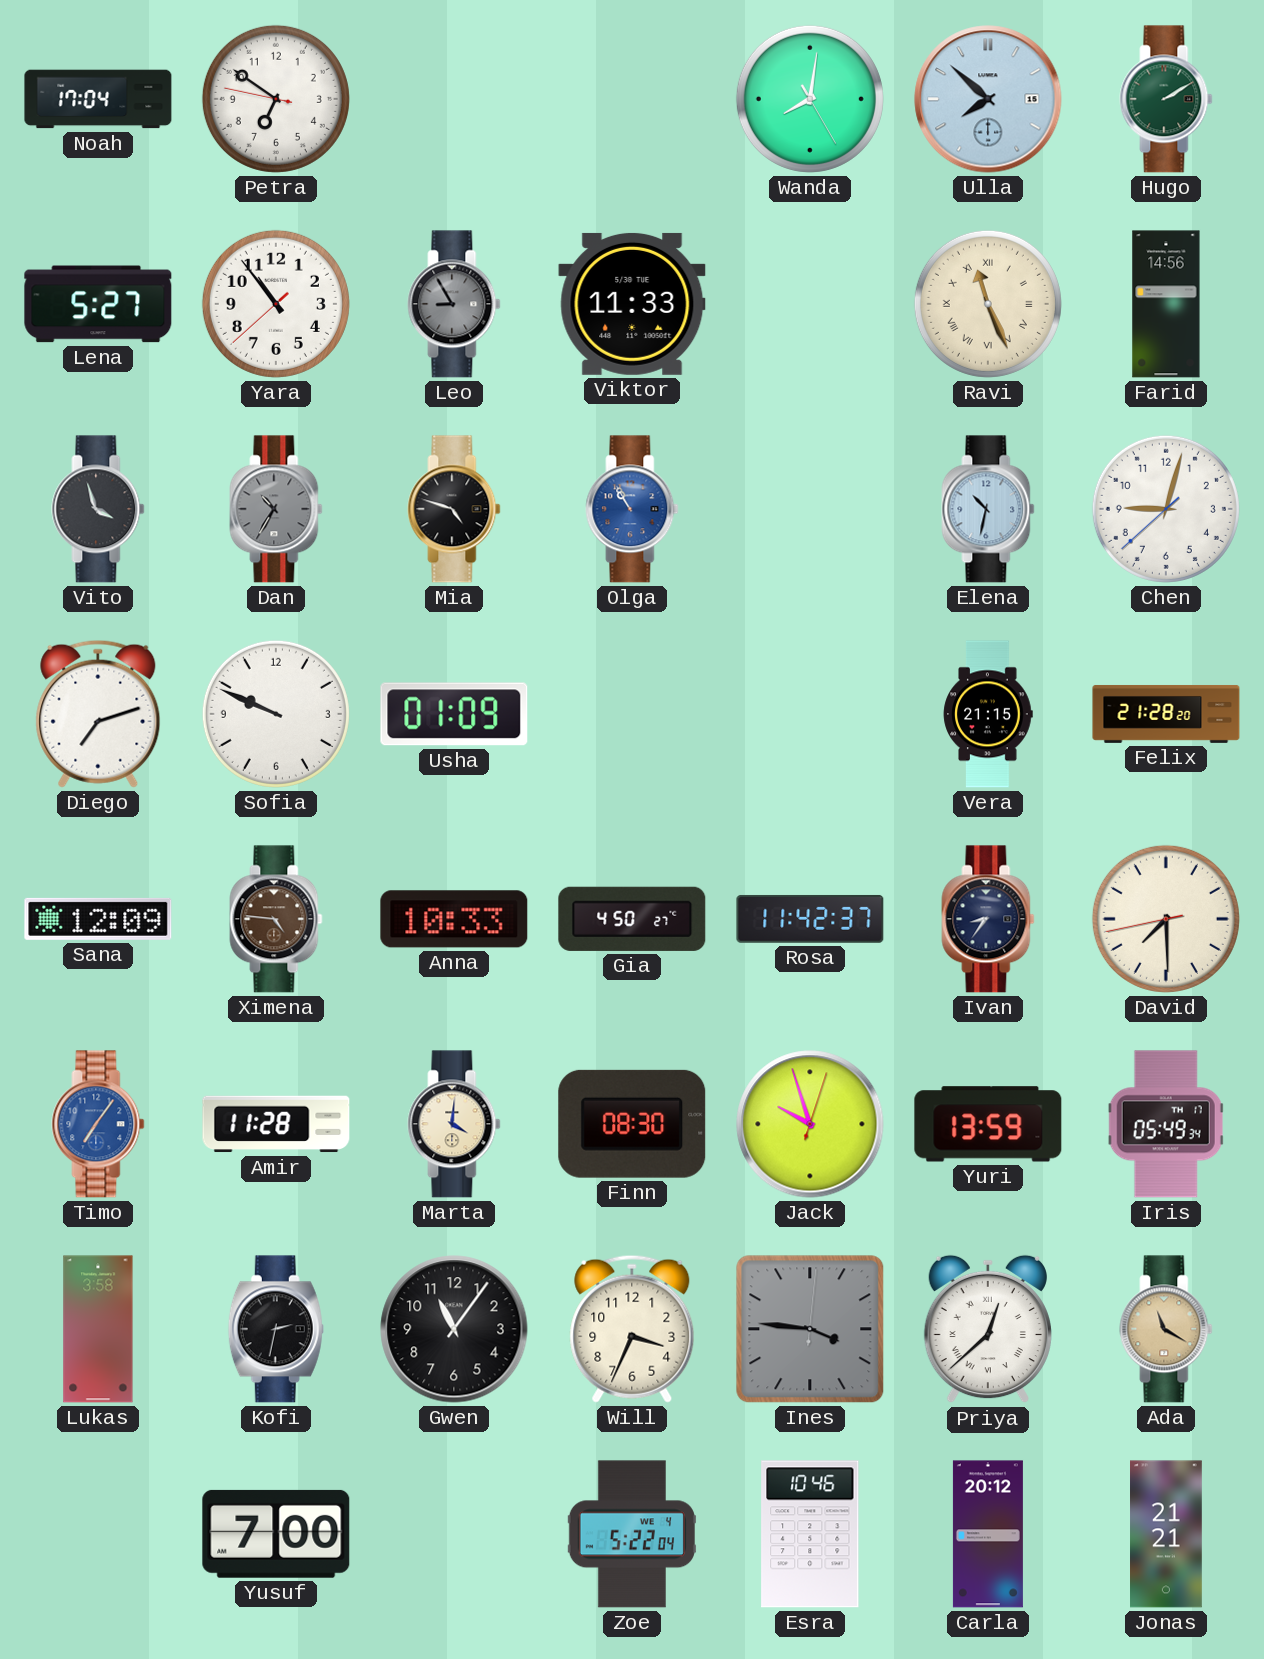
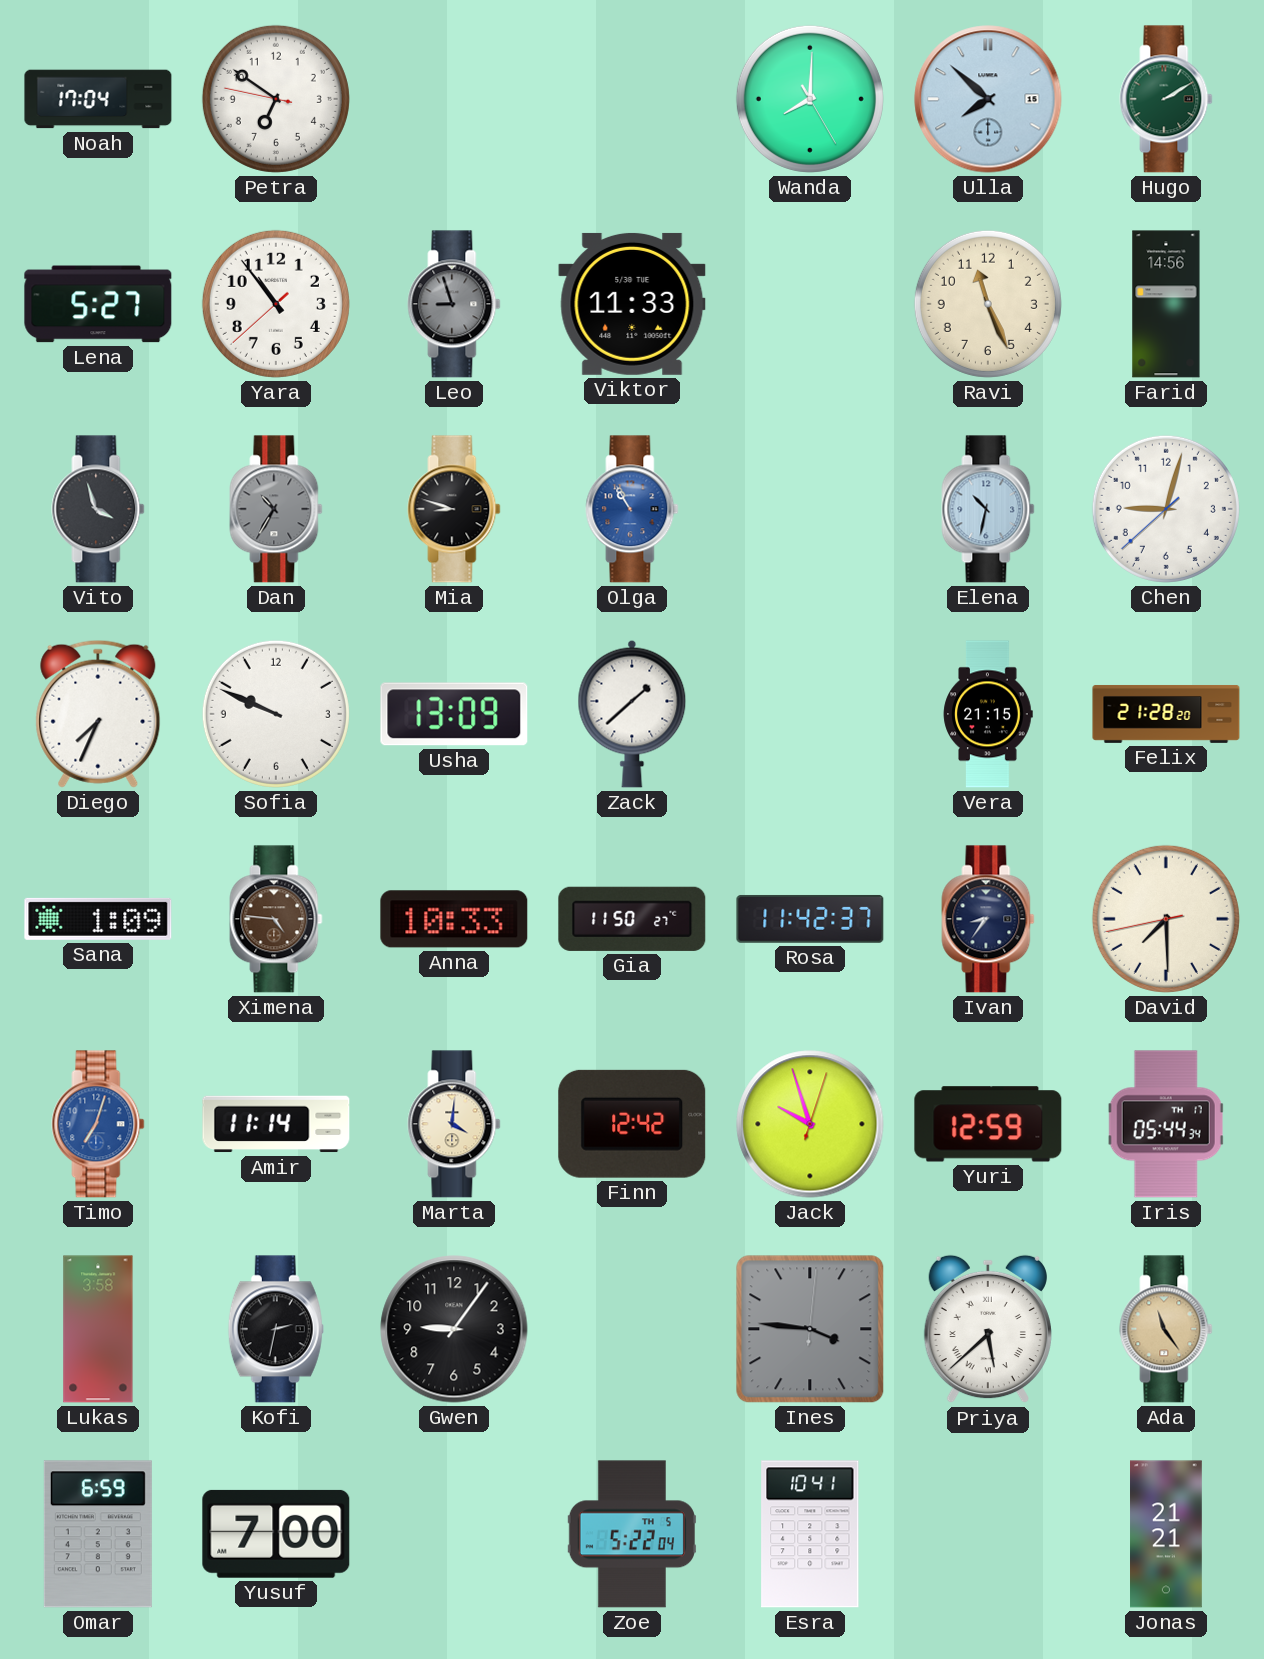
Wanda: 8:01 -> 8:00 (810, 99)
Leo: 8:55 -> 8:57 (454, 304)
Ravi numerals: Roman -> Arabic (988, 304)
Mia: 4:48 -> 8:48 (454, 509)
Diego: 7:12 -> 7:34 (98, 714)
Usha: 01:09 -> 13:09 (454, 714)
Zack: none -> 1:38 (632, 714)
Sana: 12:09 -> 1:09 (98, 919)
Gia: 4:50 -> 11:50 (632, 919)
Timo: 7:06 -> 7:03 (98, 1124)
Amir: 11:28 -> 11:14 (276, 1124)
Finn: 08:30 -> 12:42 (632, 1124)
Yuri: 13:59 -> 12:59 (988, 1124)
Iris: 05:49 -> 05:44 (1166, 1124)
Gwen: 11:06 -> 9:06 (454, 1329)
Will: 3:34 -> none (632, 1329)
Priya: 12:38 -> 5:38 (988, 1329)
Ada: 11:20 -> 11:24 (1166, 1329)
Omar: none -> 6:59 (98, 1534)
Zoe date: WE 4 -> TH 5 (632, 1534)
Esra: 10:46 -> 10:41 (810, 1534)
Carla: 20:12 -> none (988, 1534)
